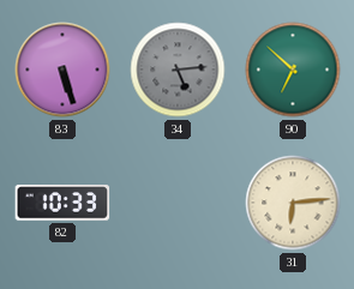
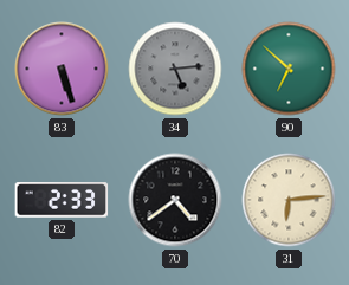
82: 10:33 -> 2:33 (62, 200)
70: none -> 4:39 (175, 200)
